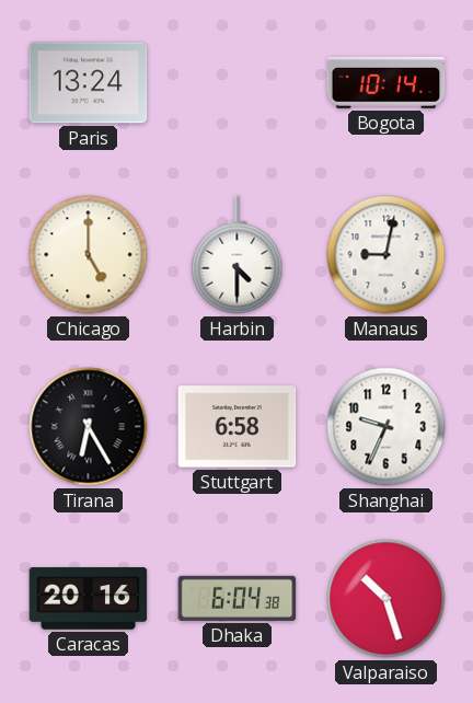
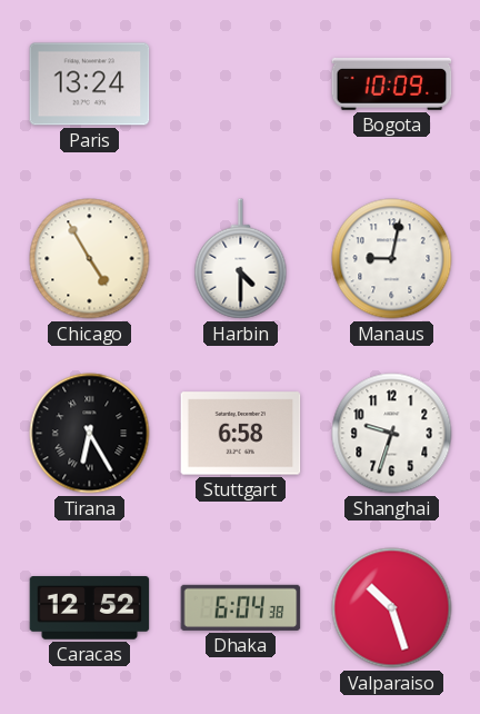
Bogota: 10:14 -> 10:09 (392, 83)
Chicago: 5:00 -> 4:55 (90, 259)
Shanghai: 9:34 -> 9:33 (392, 434)
Caracas: 20:16 -> 12:52 (90, 608)
